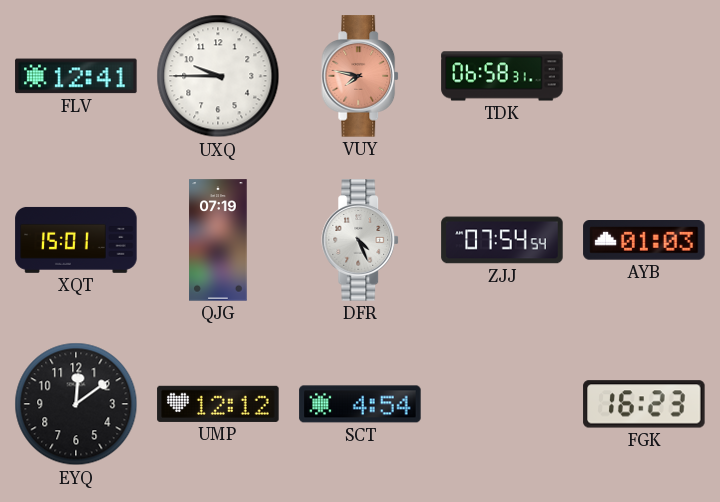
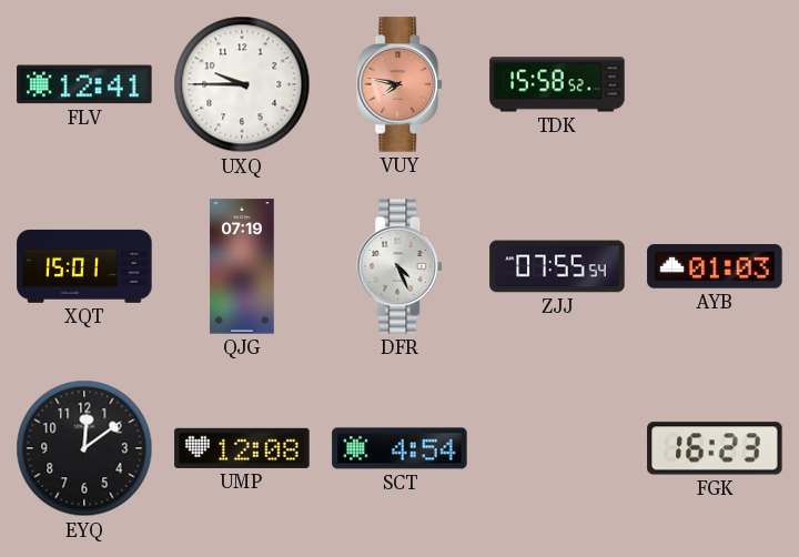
TDK: 06:58 -> 15:58 (557, 84)
ZJJ: 07:54 -> 07:55 (557, 266)
UMP: 12:12 -> 12:08 (242, 448)
